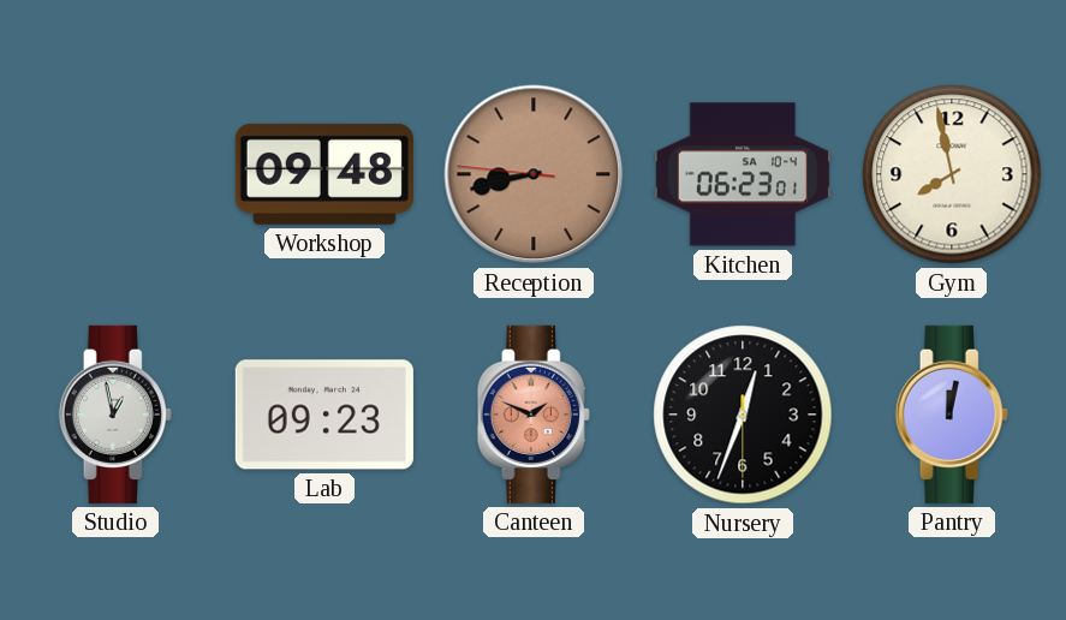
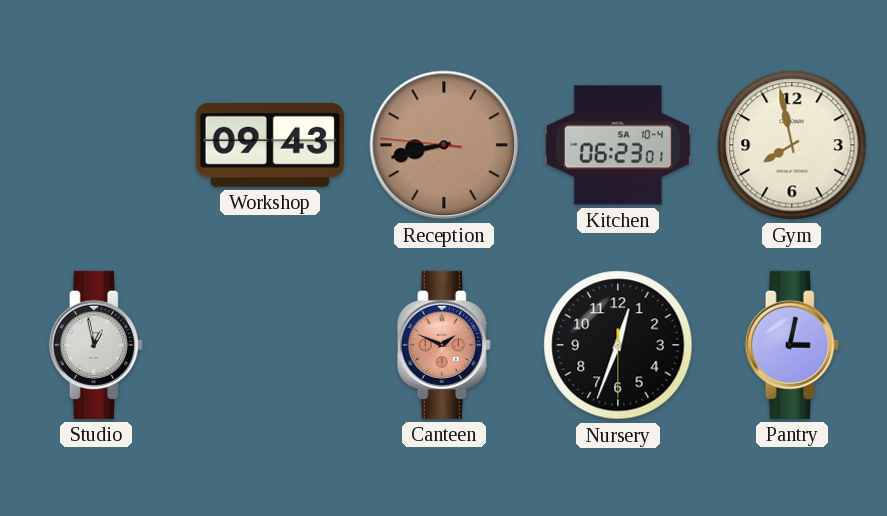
Workshop: 09:48 -> 09:43 (270, 145)
Lab: 09:23 -> none (324, 415)
Pantry: 12:02 -> 3:02 (792, 345)
